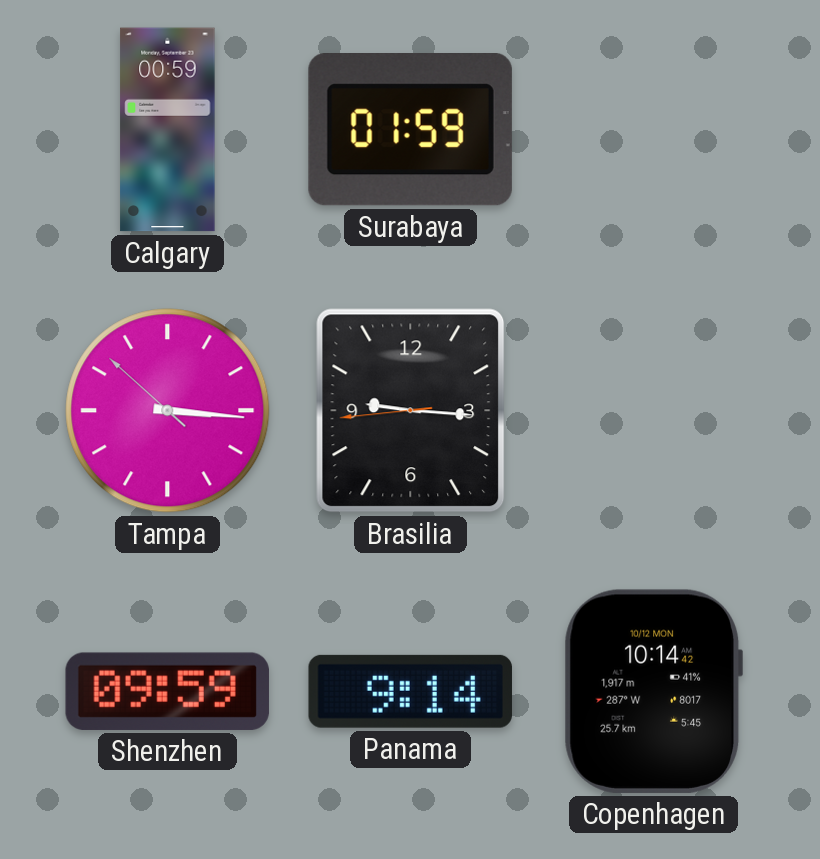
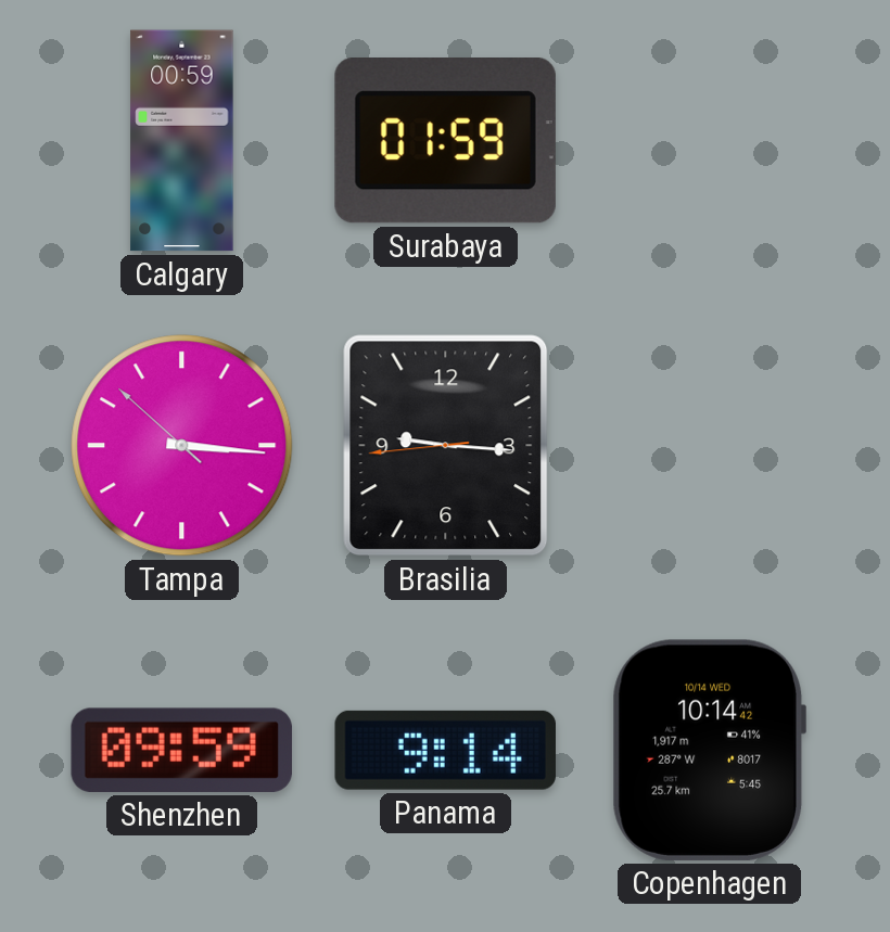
Copenhagen date: 10/12 MON -> 10/14 WED (709, 750)
